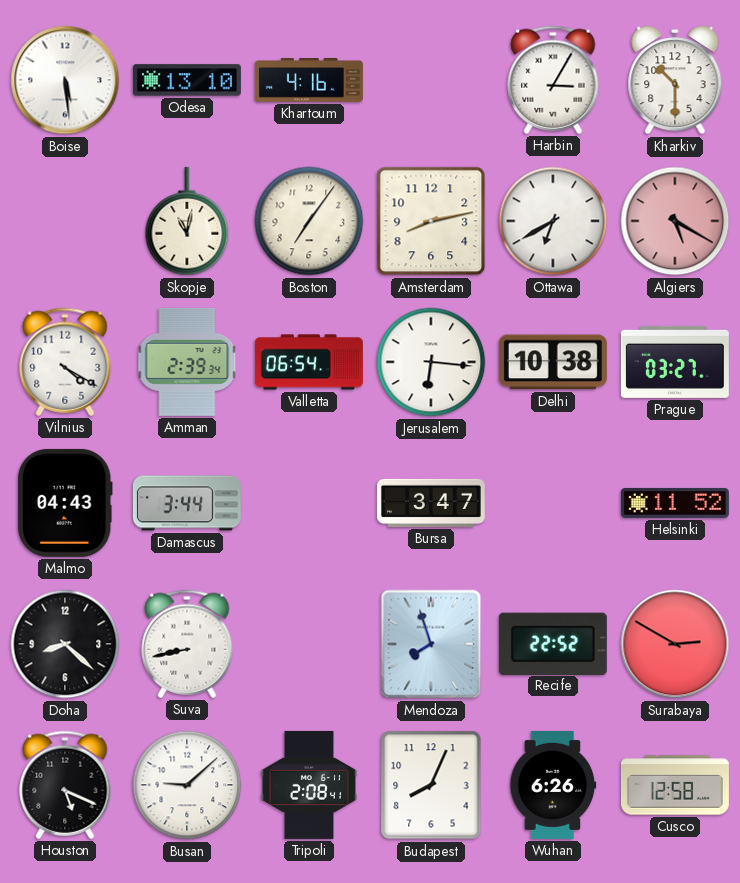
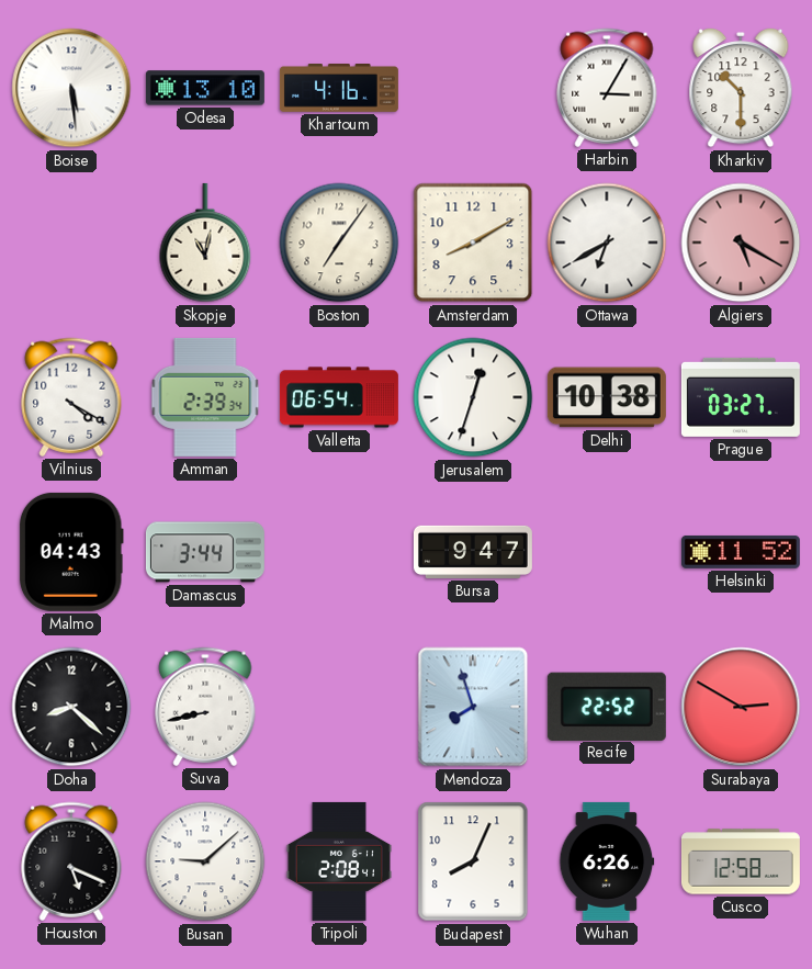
Amsterdam: 8:13 -> 8:10 (473, 243)
Jerusalem: 6:16 -> 12:33 (473, 397)
Bursa: 3:47 -> 9:47 (473, 552)
